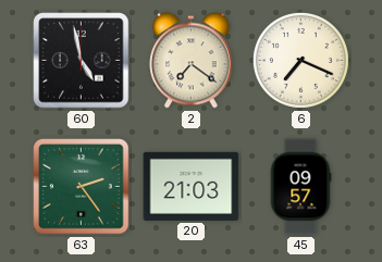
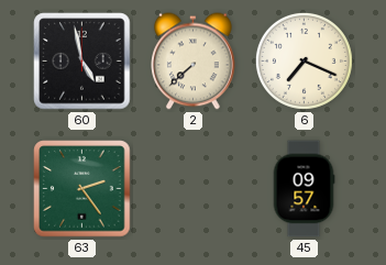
2: 7:21 -> 7:38 (194, 62)
20: 21:03 -> none (192, 186)
